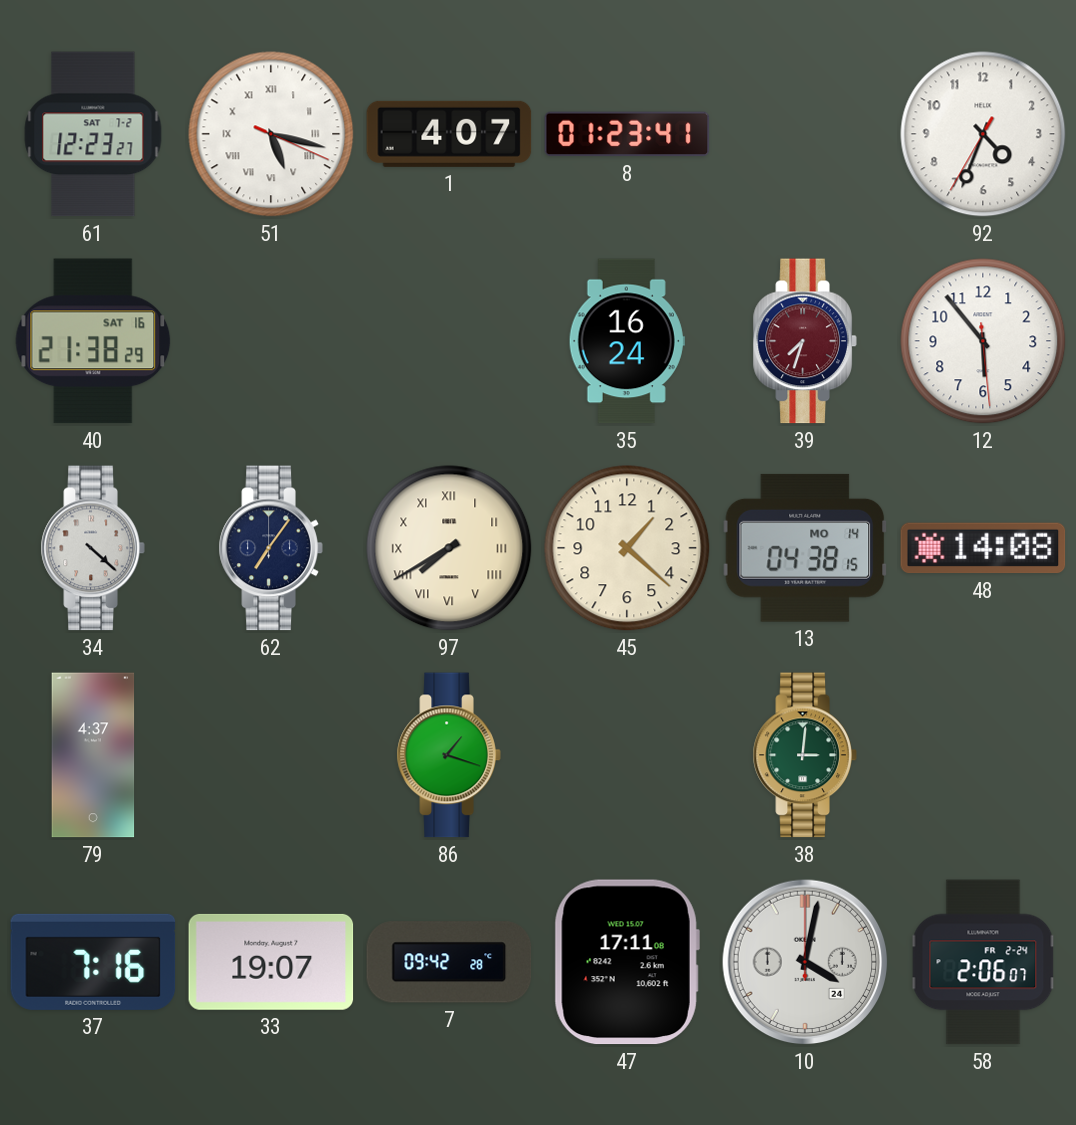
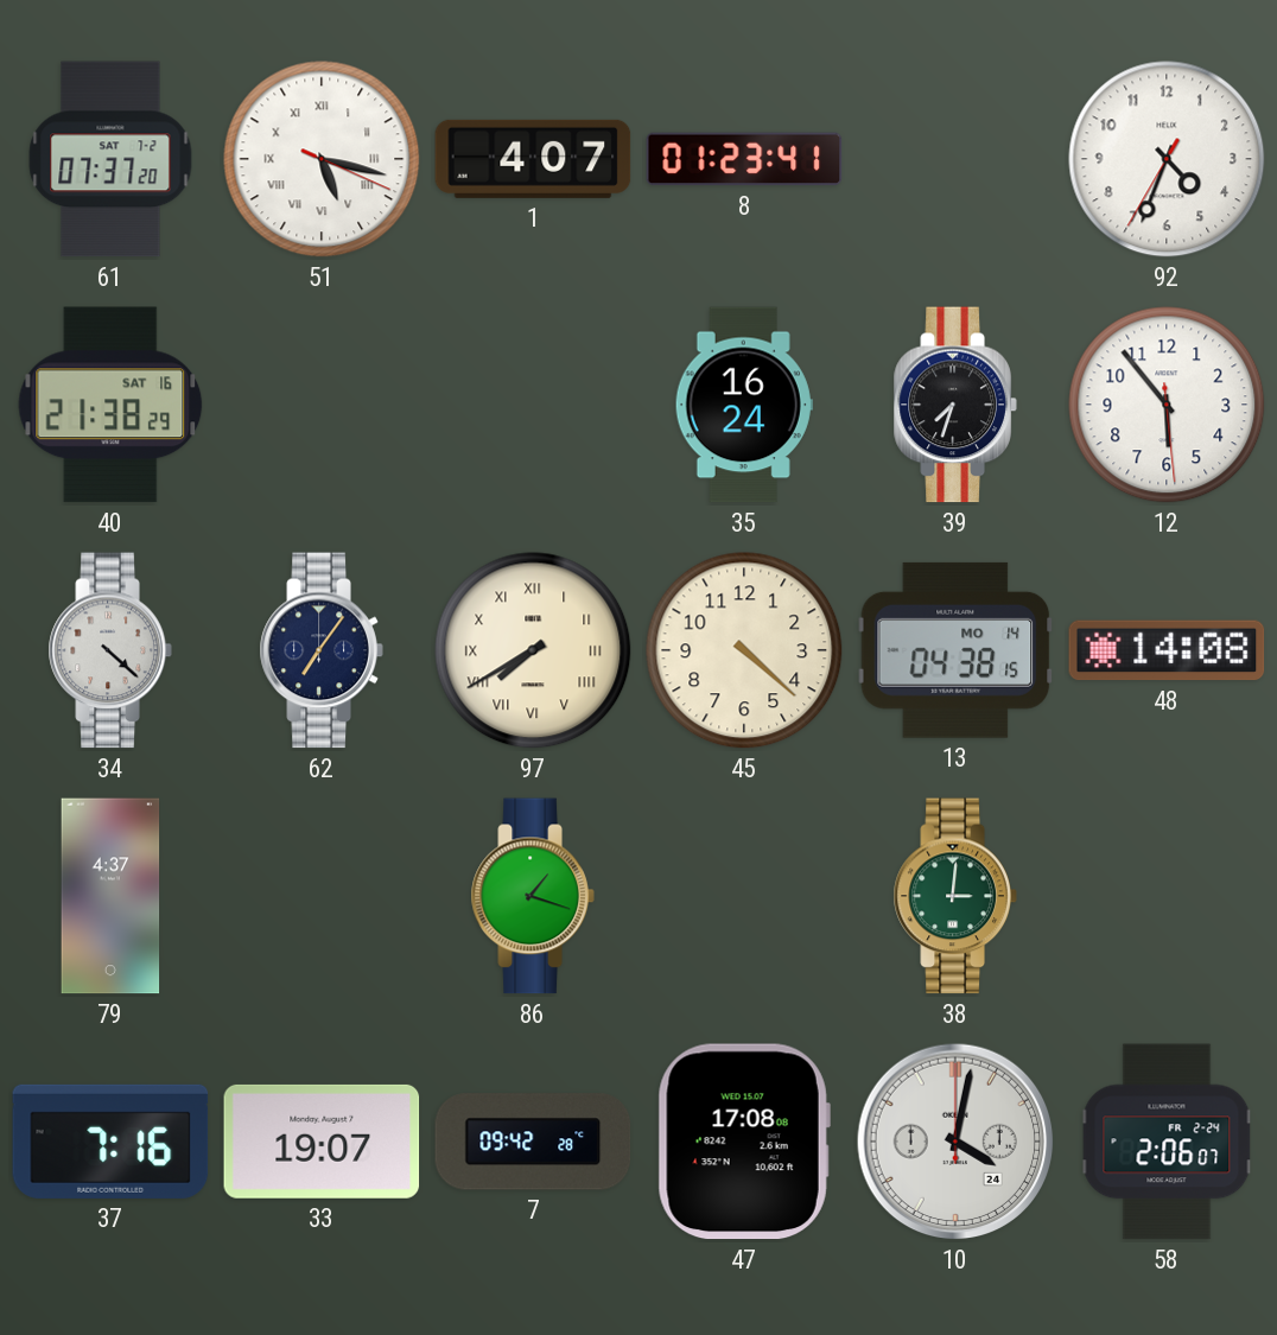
61: 12:23 -> 07:37 (110, 159)
39 dial: burgundy -> black (955, 405)
45: 1:22 -> 4:22 (744, 650)
47: 17:11 -> 17:08 (744, 1142)
